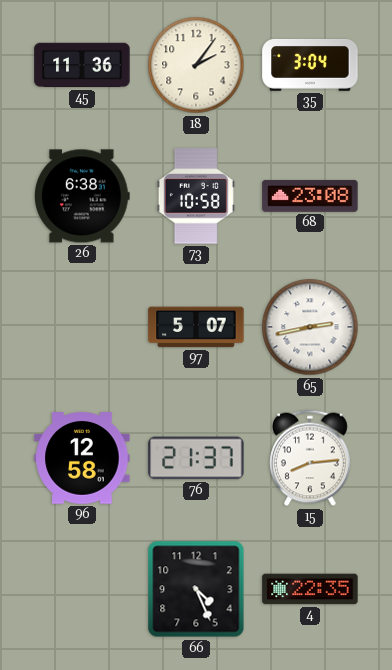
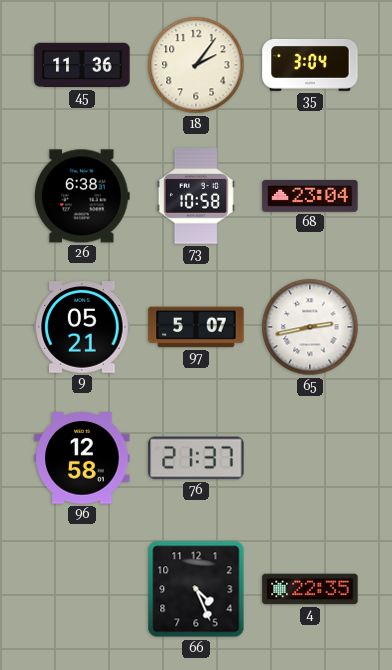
68: 23:08 -> 23:04 (310, 196)
9: none -> 05:21 (82, 327)
15: 8:14 -> none (311, 458)
